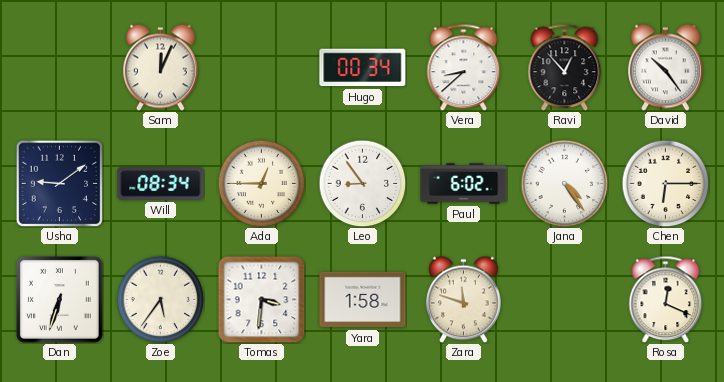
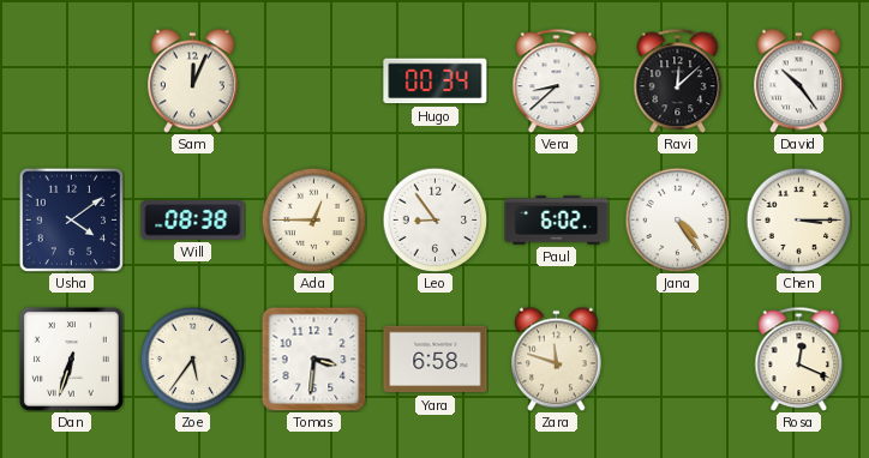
Ravi: 12:53 -> 12:08 (678, 80)
Usha: 9:09 -> 4:09 (71, 219)
Will: 08:34 -> 08:38 (193, 221)
Chen: 6:15 -> 3:15 (798, 219)
Yara: 1:58 -> 6:58 (436, 360)
